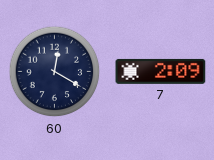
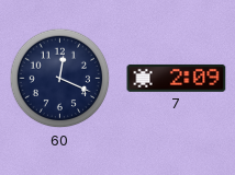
60: 12:20 -> 12:19 (60, 79)
